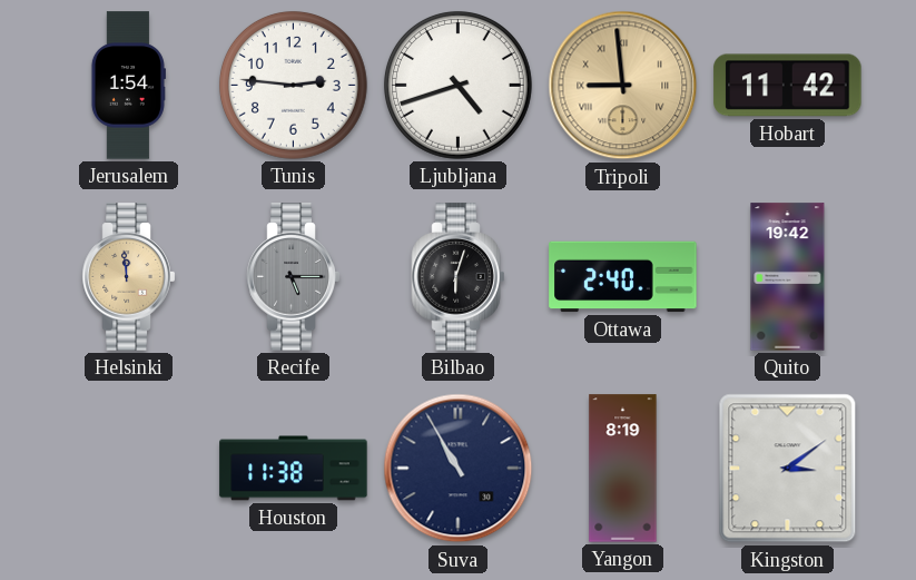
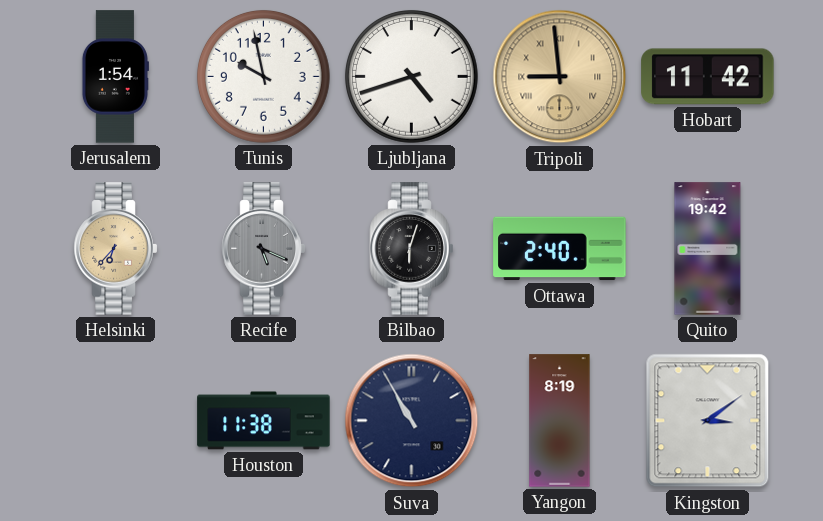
Tunis: 2:46 -> 9:58 (263, 76)
Helsinki: 11:59 -> 6:37 (116, 249)
Recife: 5:15 -> 5:19 (264, 249)
